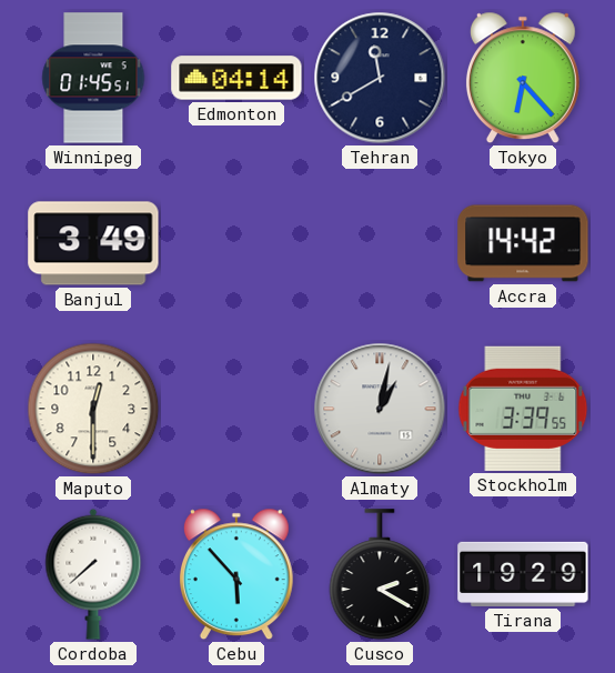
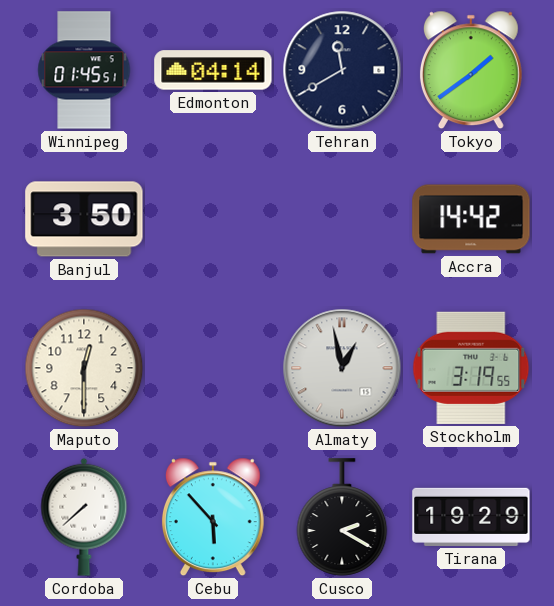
Tokyo: 6:23 -> 1:39 (471, 70)
Banjul: 3:49 -> 3:50 (84, 219)
Almaty: 1:02 -> 12:58 (342, 368)
Stockholm: 3:39 -> 3:19 (471, 368)
